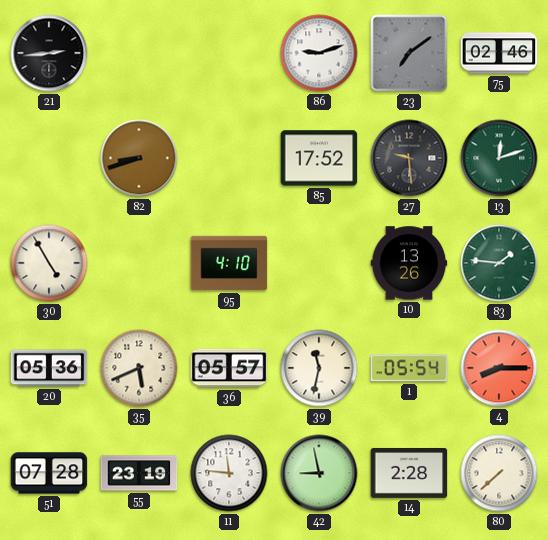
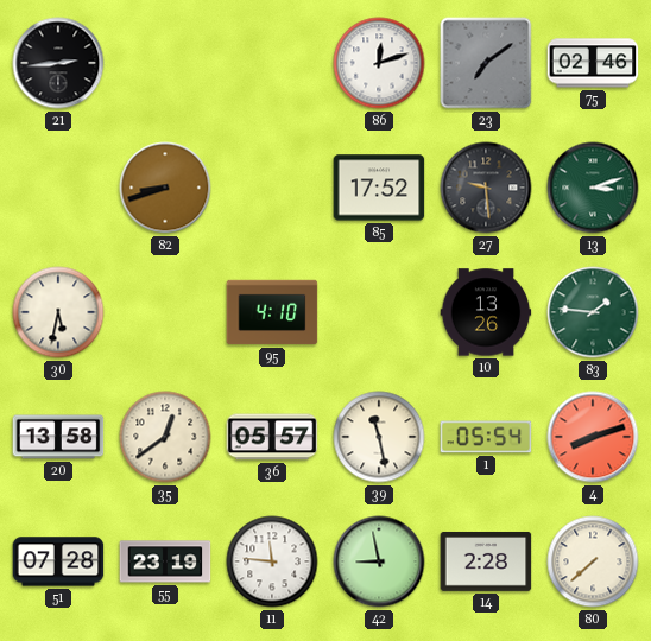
86: 9:12 -> 12:12 (379, 63)
13: 12:12 -> 3:12 (593, 188)
30: 4:55 -> 5:32 (58, 312)
20: 05:36 -> 13:58 (58, 437)
35: 5:41 -> 12:39 (165, 437)
39: 11:32 -> 11:28 (379, 437)
4: 8:15 -> 8:12 (593, 437)
